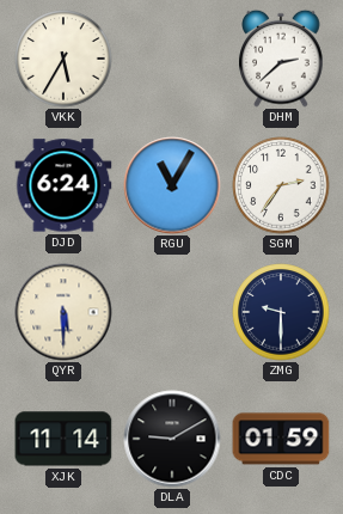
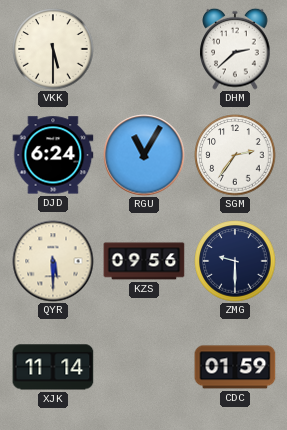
VKK: 5:35 -> 5:30 (53, 49)
KZS: none -> 09:56 (144, 261)
DLA: 9:10 -> none (172, 439)
